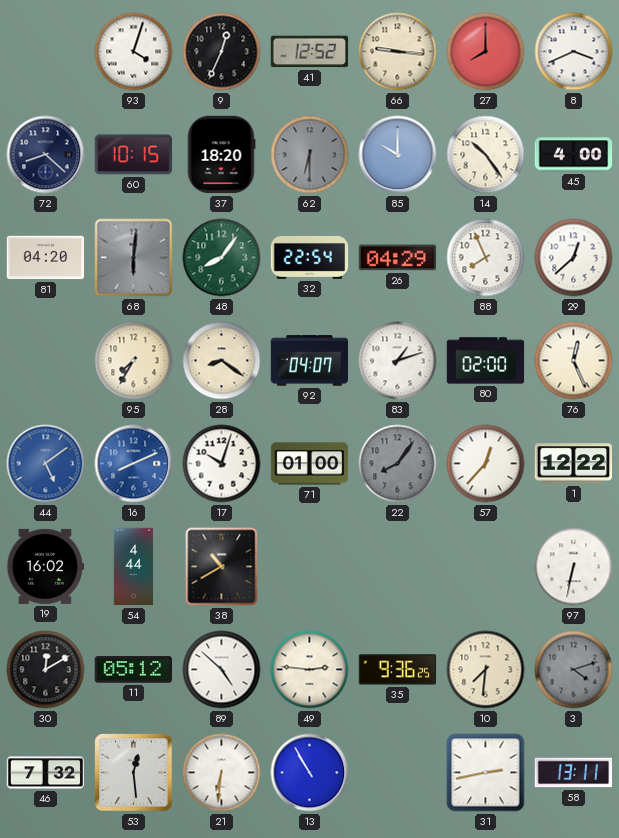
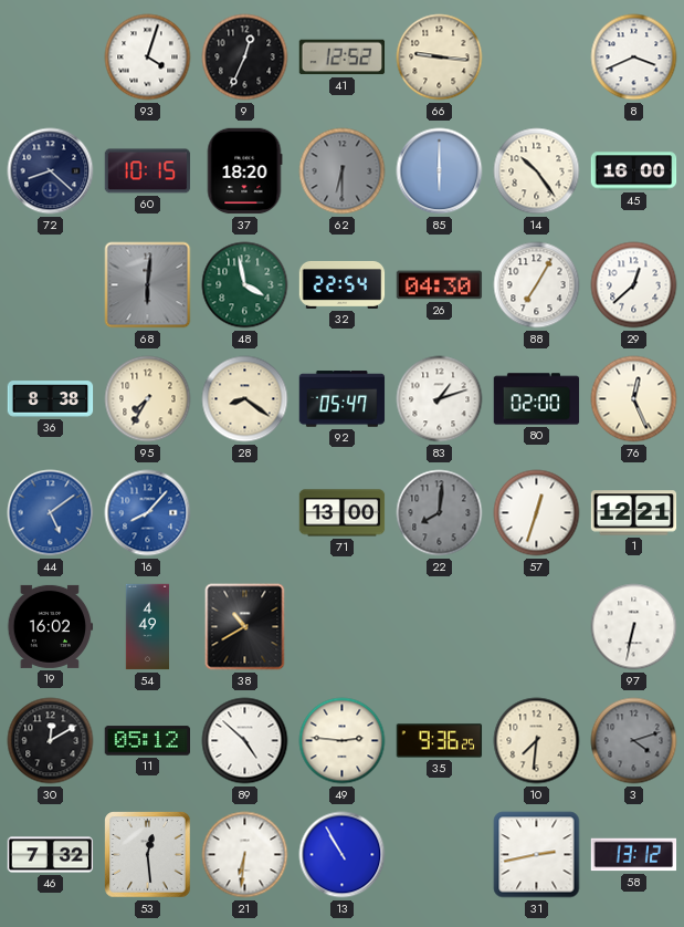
27: 8:00 -> none (486, 52)
85: 10:00 -> 6:00 (440, 171)
45: 4:00 -> 16:00 (634, 171)
81: 04:20 -> none (46, 258)
48: 8:06 -> 3:58 (245, 285)
26: 04:29 -> 04:30 (440, 285)
88: 7:56 -> 7:05 (537, 285)
36: none -> 8:38 (51, 399)
92: 04:07 -> 05:47 (343, 399)
16: 8:11 -> 8:07 (148, 513)
17: 10:03 -> none (222, 464)
71: 01:00 -> 13:00 (343, 513)
22: 8:06 -> 8:01 (440, 513)
57: 12:37 -> 12:33 (537, 513)
1: 12:22 -> 12:21 (634, 513)
54: 4:44 -> 4:49 (147, 627)
58: 13:11 -> 13:12 (634, 855)
